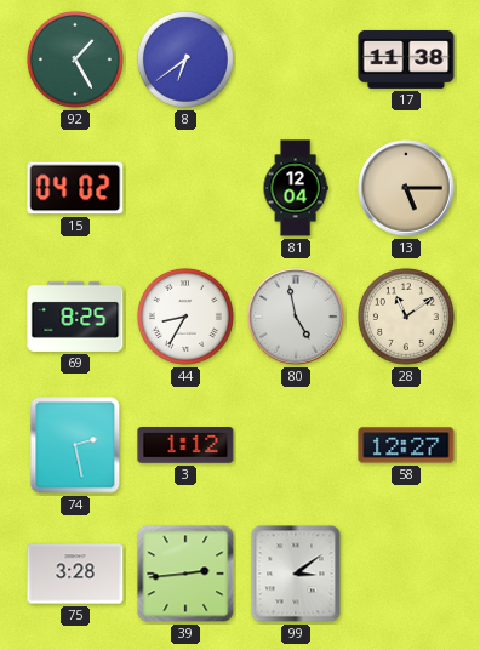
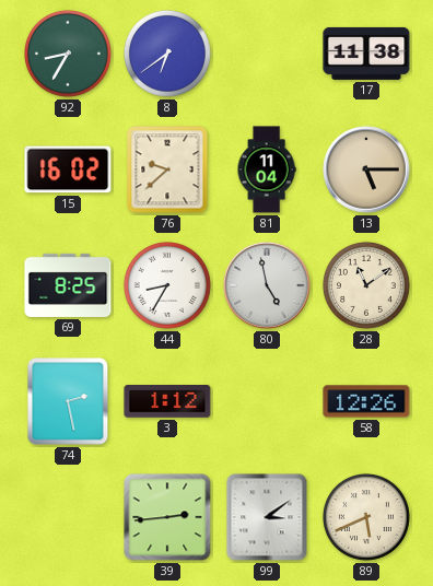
92: 1:25 -> 8:35 (68, 54)
15: 04:02 -> 16:02 (68, 169)
76: none -> 9:38 (167, 169)
81: 12:04 -> 11:04 (267, 169)
58: 12:27 -> 12:26 (366, 401)
75: 3:28 -> none (75, 574)
89: none -> 5:41 (366, 517)
